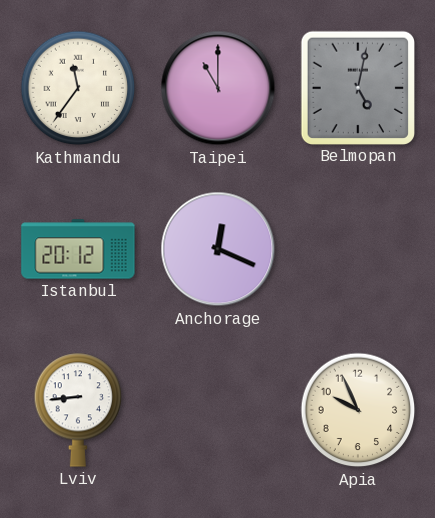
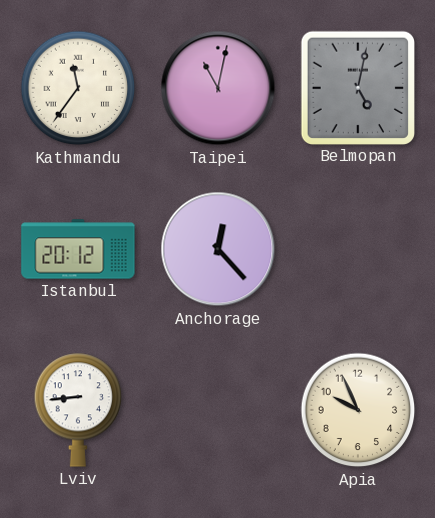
Taipei: 11:00 -> 11:02 (218, 88)
Anchorage: 12:19 -> 12:23 (218, 249)
